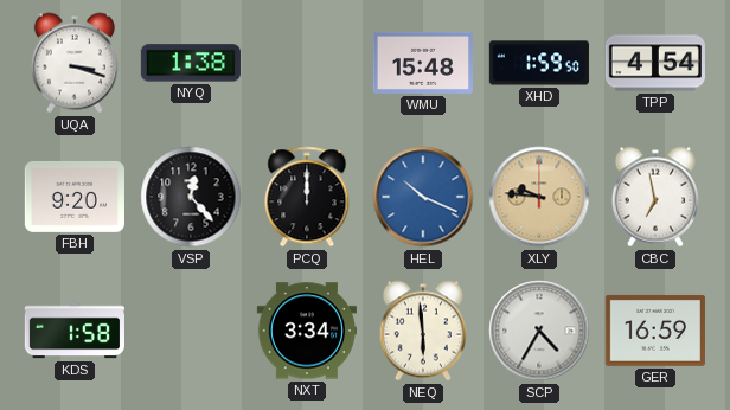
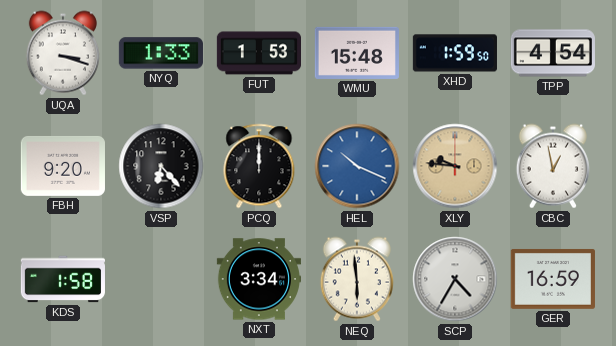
NYQ: 1:38 -> 1:33 (161, 53)
FUT: none -> 1:53 (258, 53)
VSP: 12:23 -> 6:23 (161, 166)
CBC: 6:58 -> 12:58 (553, 166)
